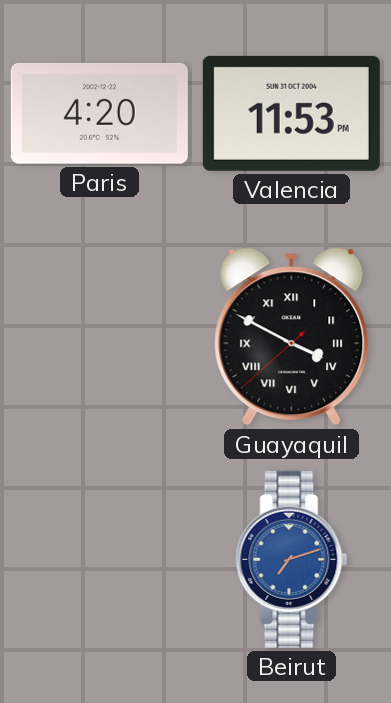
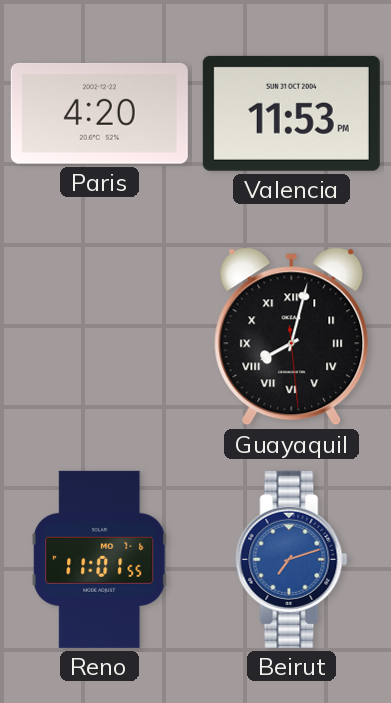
Guayaquil: 3:49 -> 8:02 (292, 337)
Reno: none -> 11:01 (100, 559)
